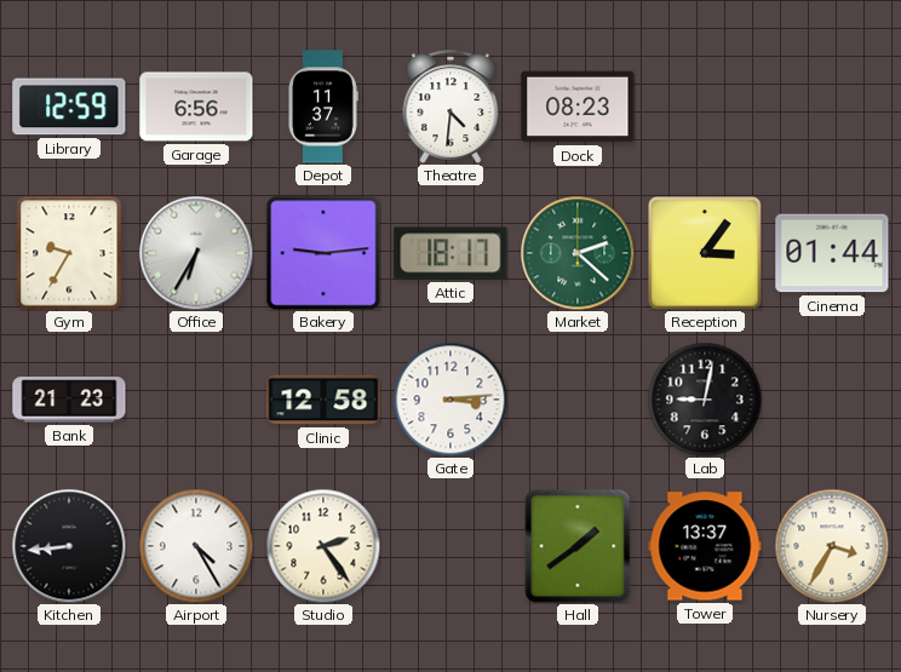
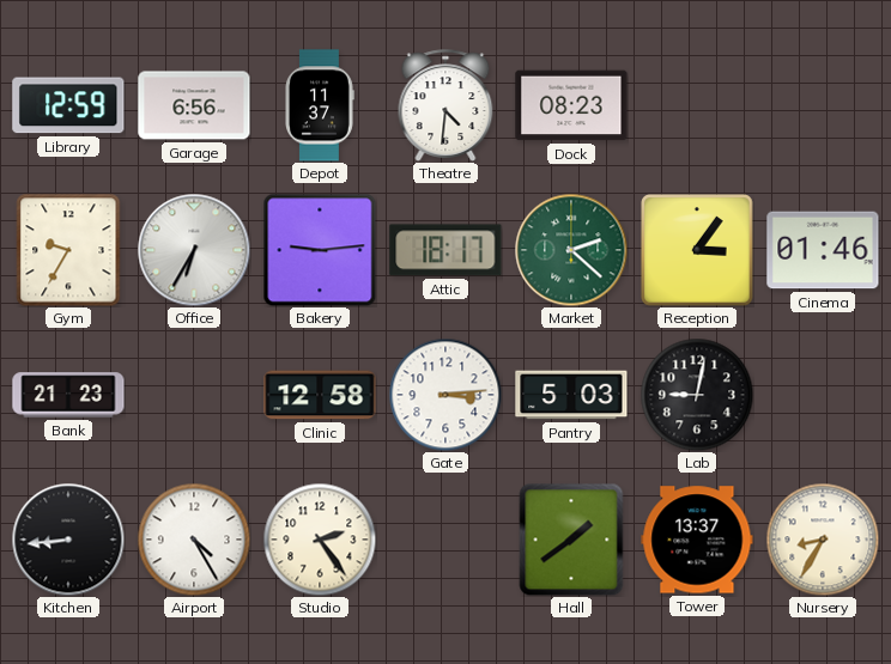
Cinema: 01:44 -> 01:46 (823, 250)
Pantry: none -> 5:03 (571, 395)
Nursery: 3:35 -> 8:35 (823, 540)
